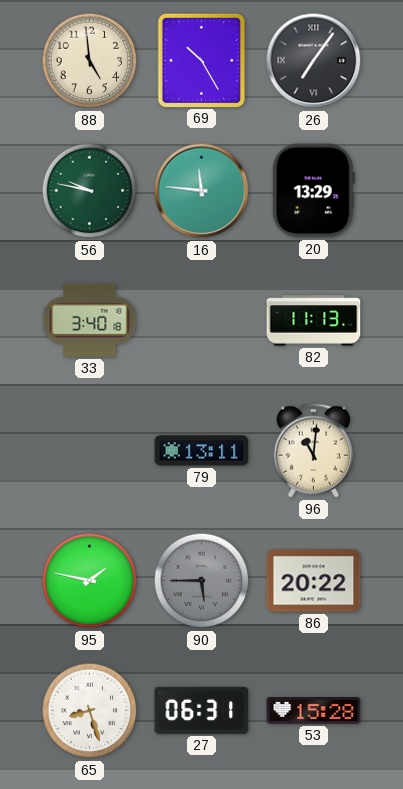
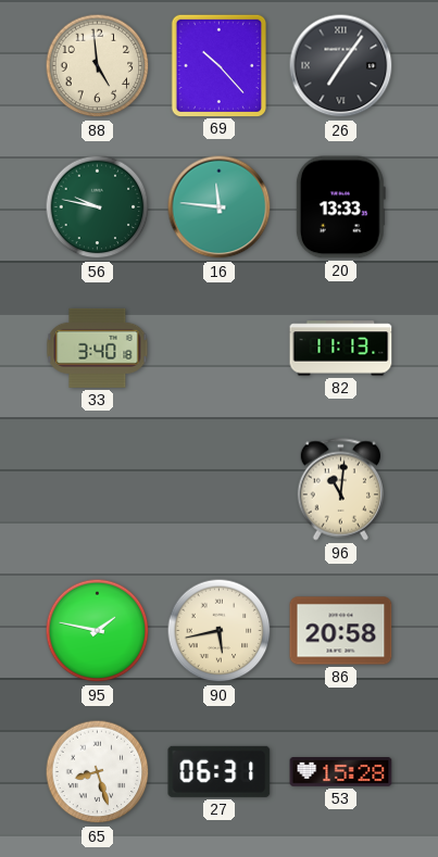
69: 10:25 -> 10:23 (218, 65)
20: 13:29 -> 13:33 (340, 207)
79: 13:11 -> none (202, 451)
90: 5:45 -> 5:43 (220, 631)
90 dial: grey -> cream (220, 631)
86: 20:22 -> 20:58 (341, 631)
